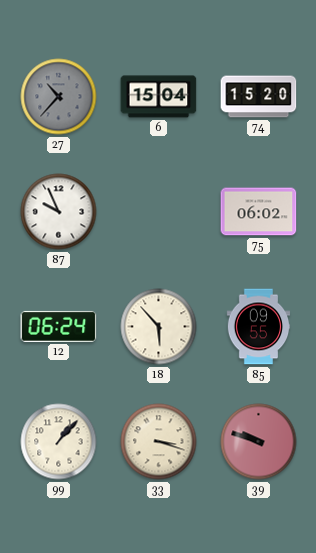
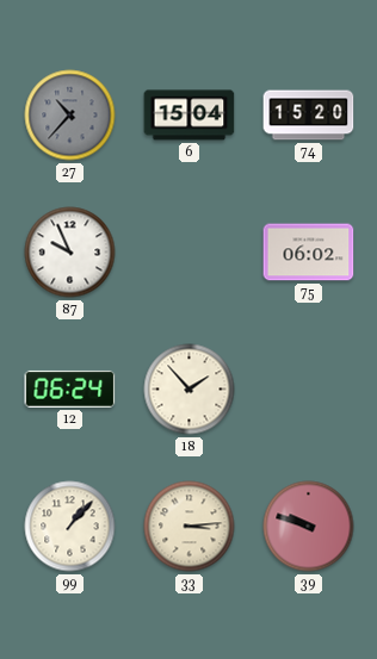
18: 5:53 -> 1:53 (190, 390)
85: 09:55 -> none (259, 327)
33: 3:18 -> 3:14 (190, 527)
